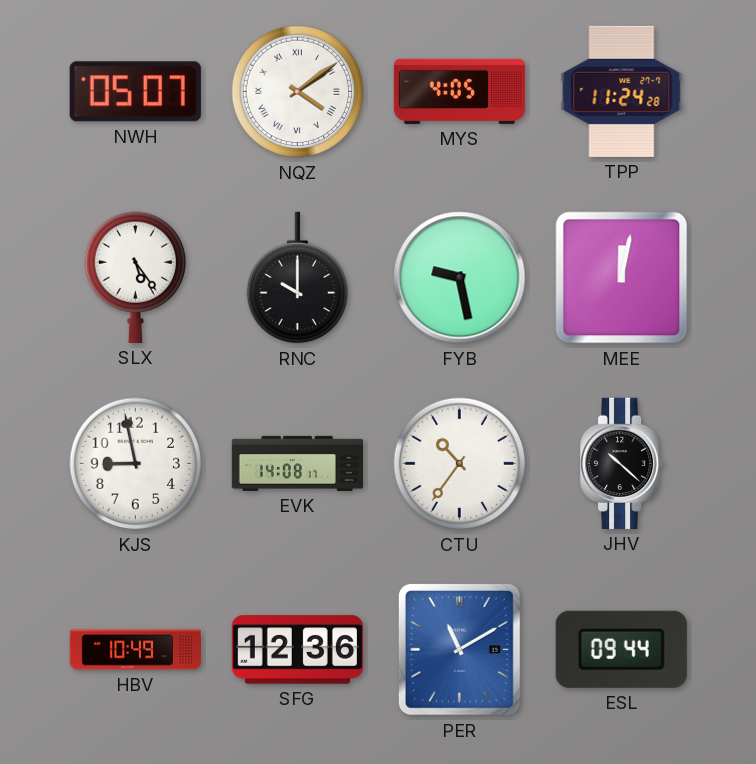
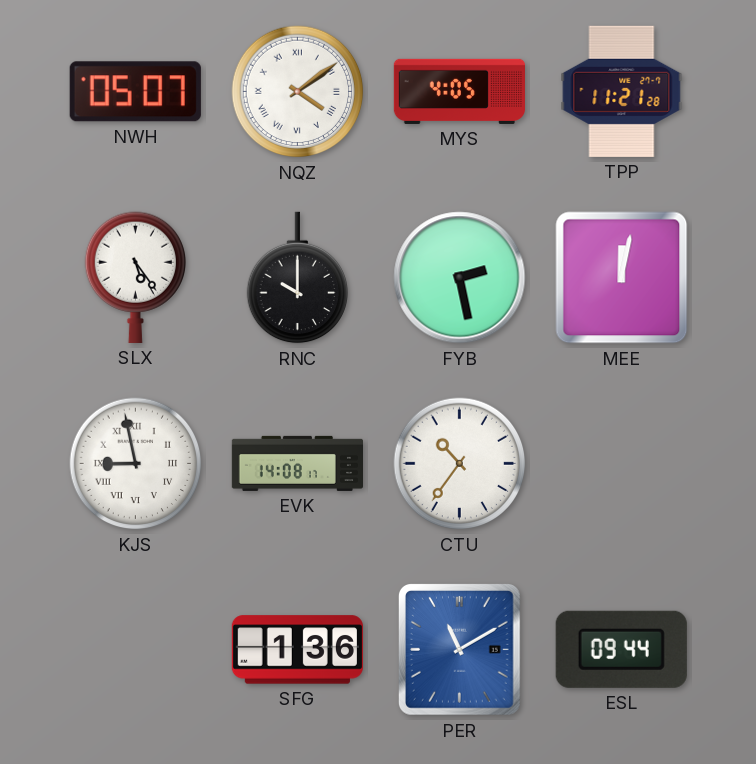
TPP: 11:24 -> 11:21 (622, 91)
FYB: 9:28 -> 2:28 (460, 278)
KJS numerals: Arabic -> Roman (136, 464)
JHV: 10:22 -> none (622, 463)
HBV: 10:49 -> none (135, 650)
SFG: 12:36 -> 1:36 (297, 650)
